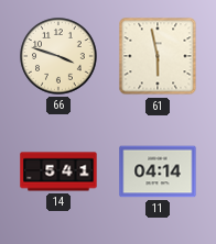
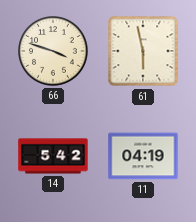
14: 5:41 -> 5:42 (53, 156)
11: 04:14 -> 04:19 (143, 156)
